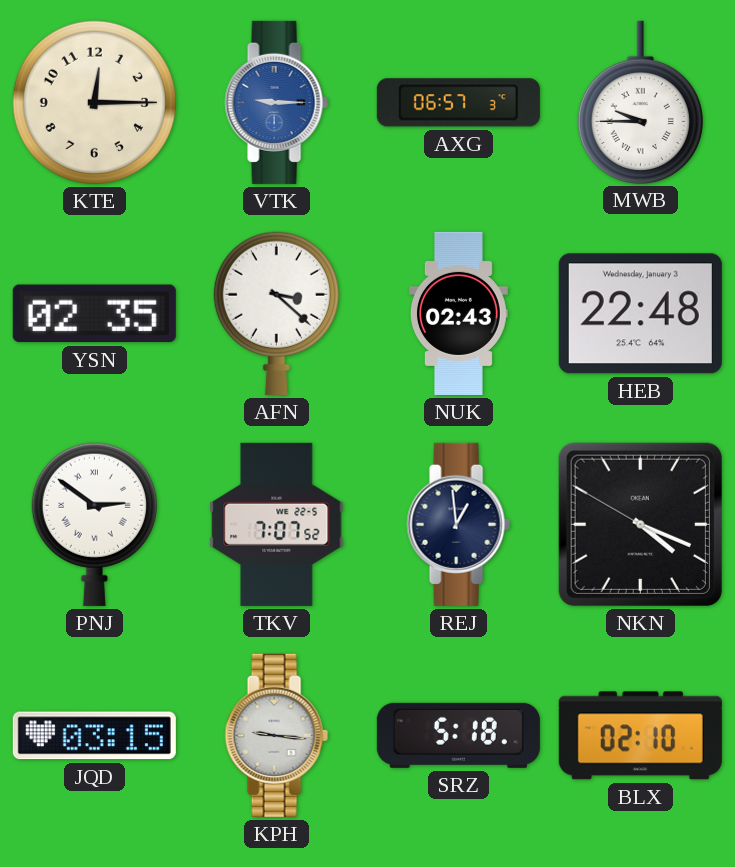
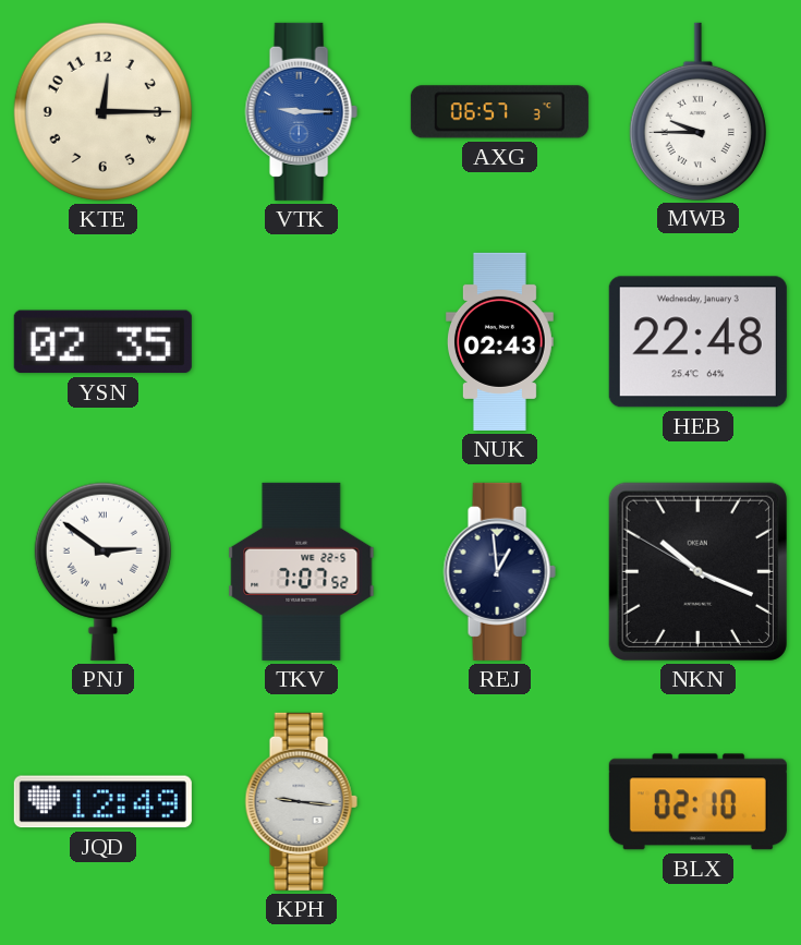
AFN: 3:22 -> none (276, 313)
NKN: 4:18 -> 10:18 (697, 571)
JQD: 03:15 -> 12:49 (102, 802)
SRZ: 5:18 -> none (458, 735)
